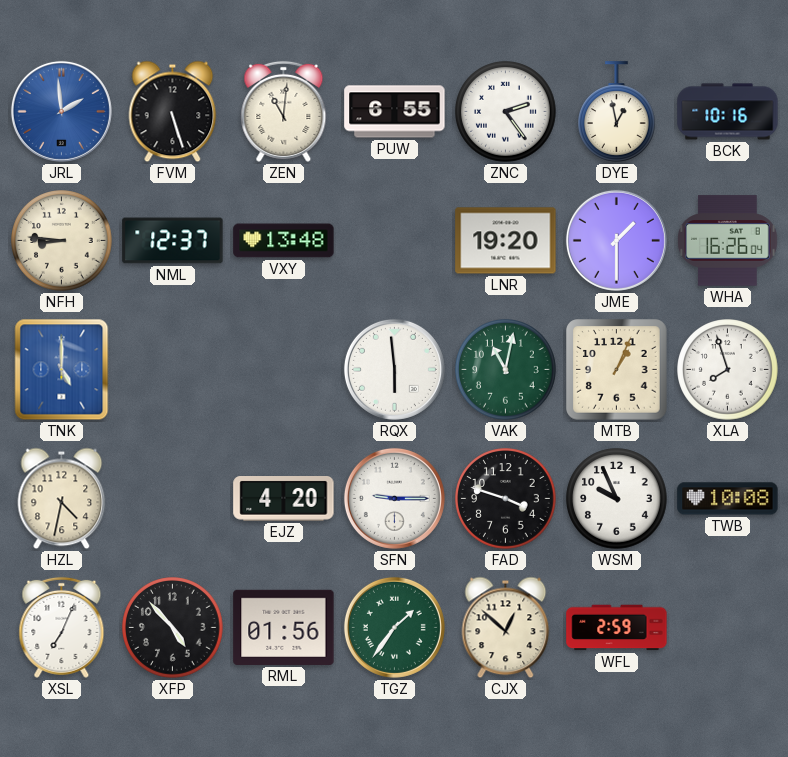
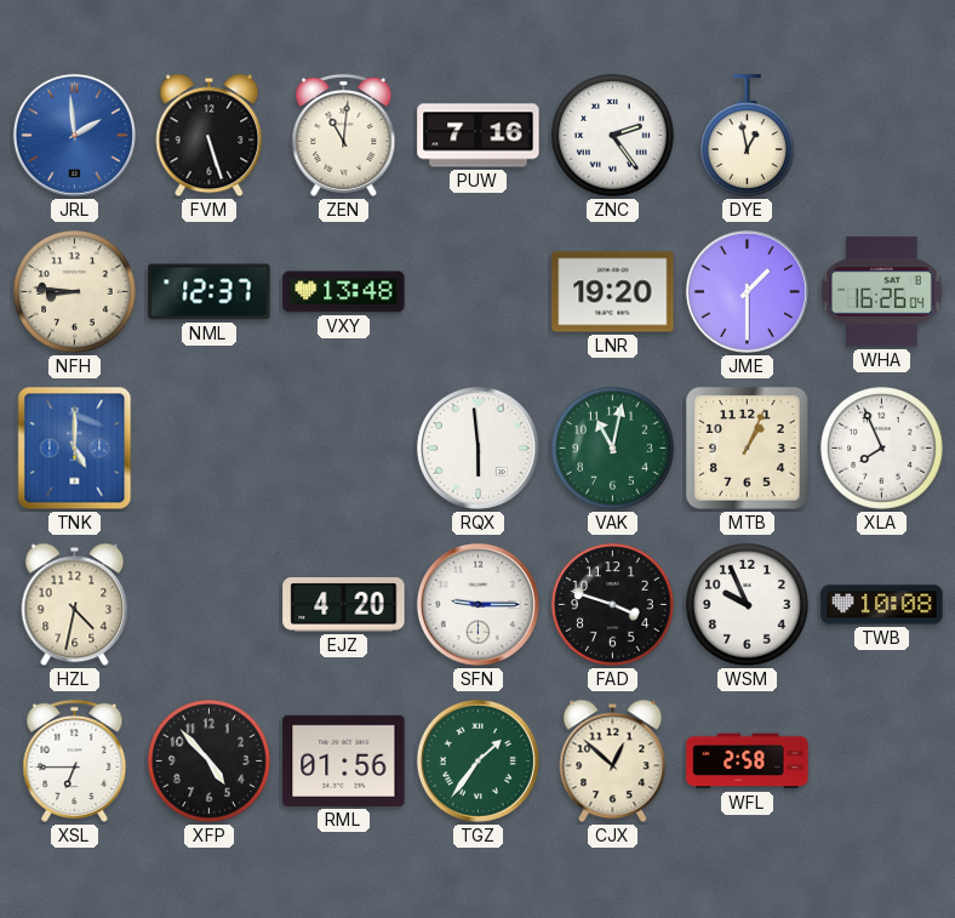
PUW: 6:55 -> 7:16 (479, 136)
BCK: 10:16 -> none (728, 112)
XLA: 7:57 -> 7:56 (882, 449)
XSL: 7:04 -> 6:45 (75, 760)
WFL: 2:59 -> 2:58 (748, 762)
